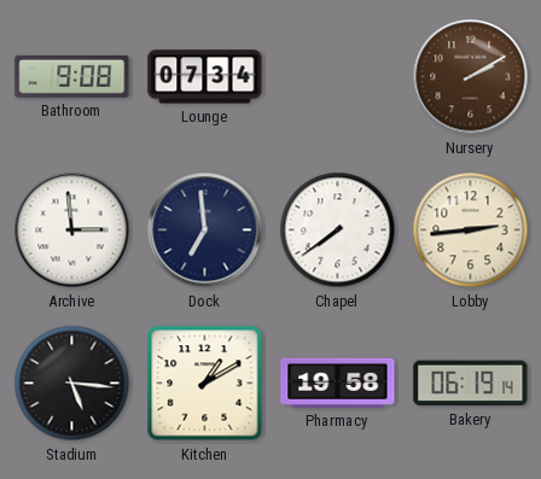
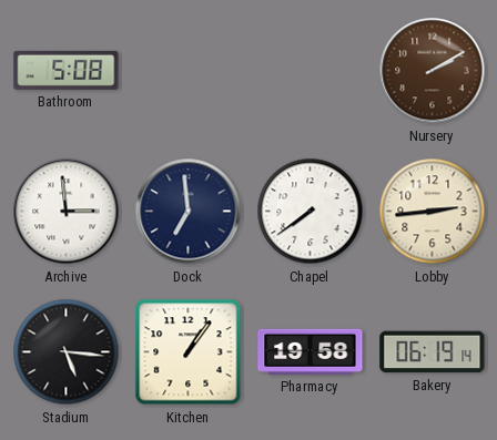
Bathroom: 9:08 -> 5:08 (67, 70)
Lounge: 07:34 -> none (205, 77)
Kitchen: 1:10 -> 1:06 (189, 352)
